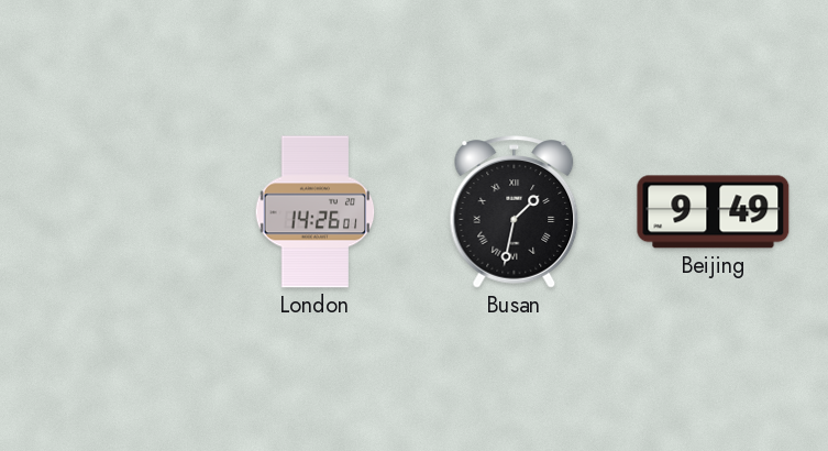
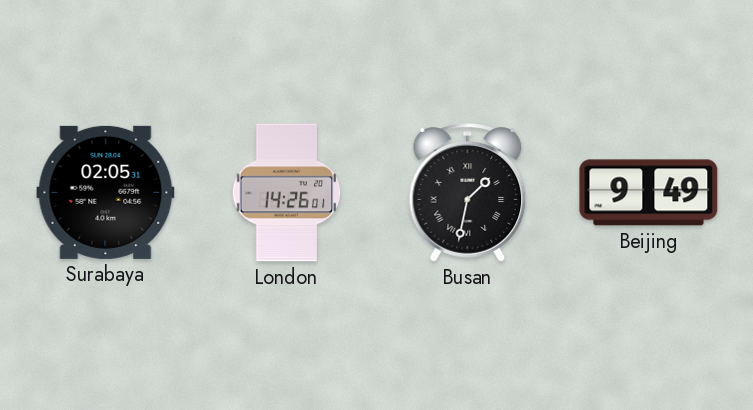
Surabaya: none -> 02:05 (106, 192)
